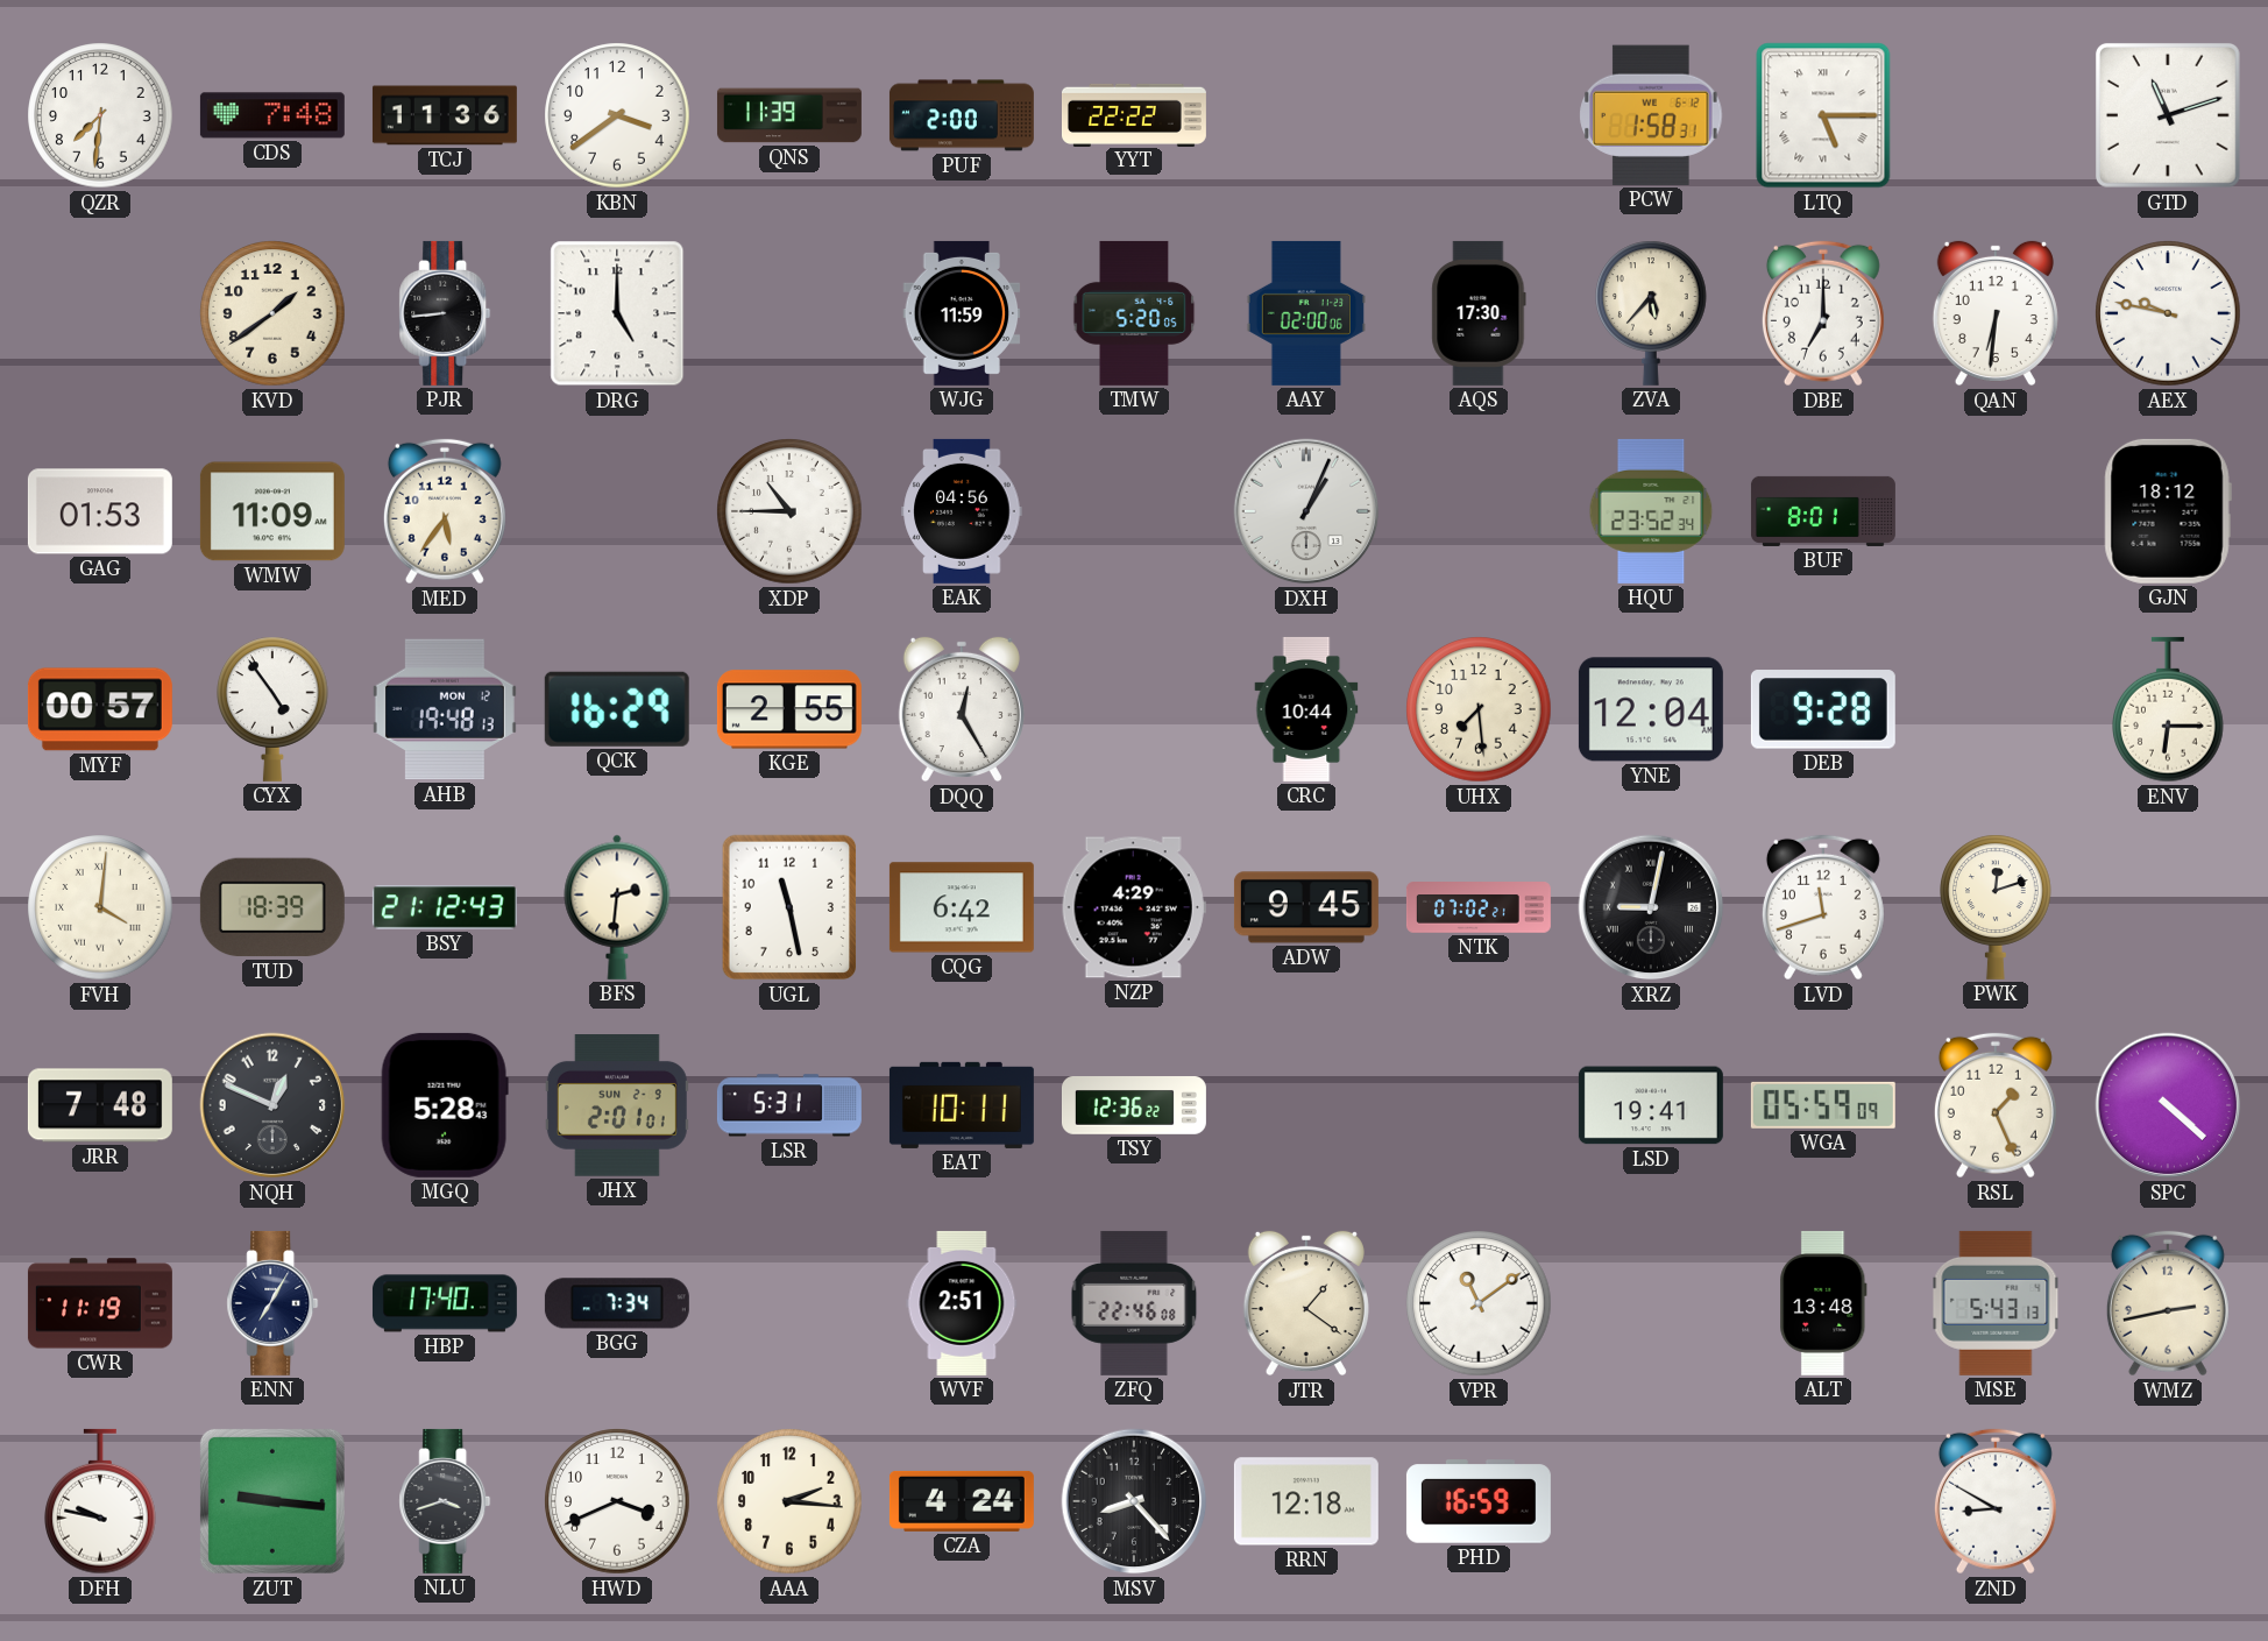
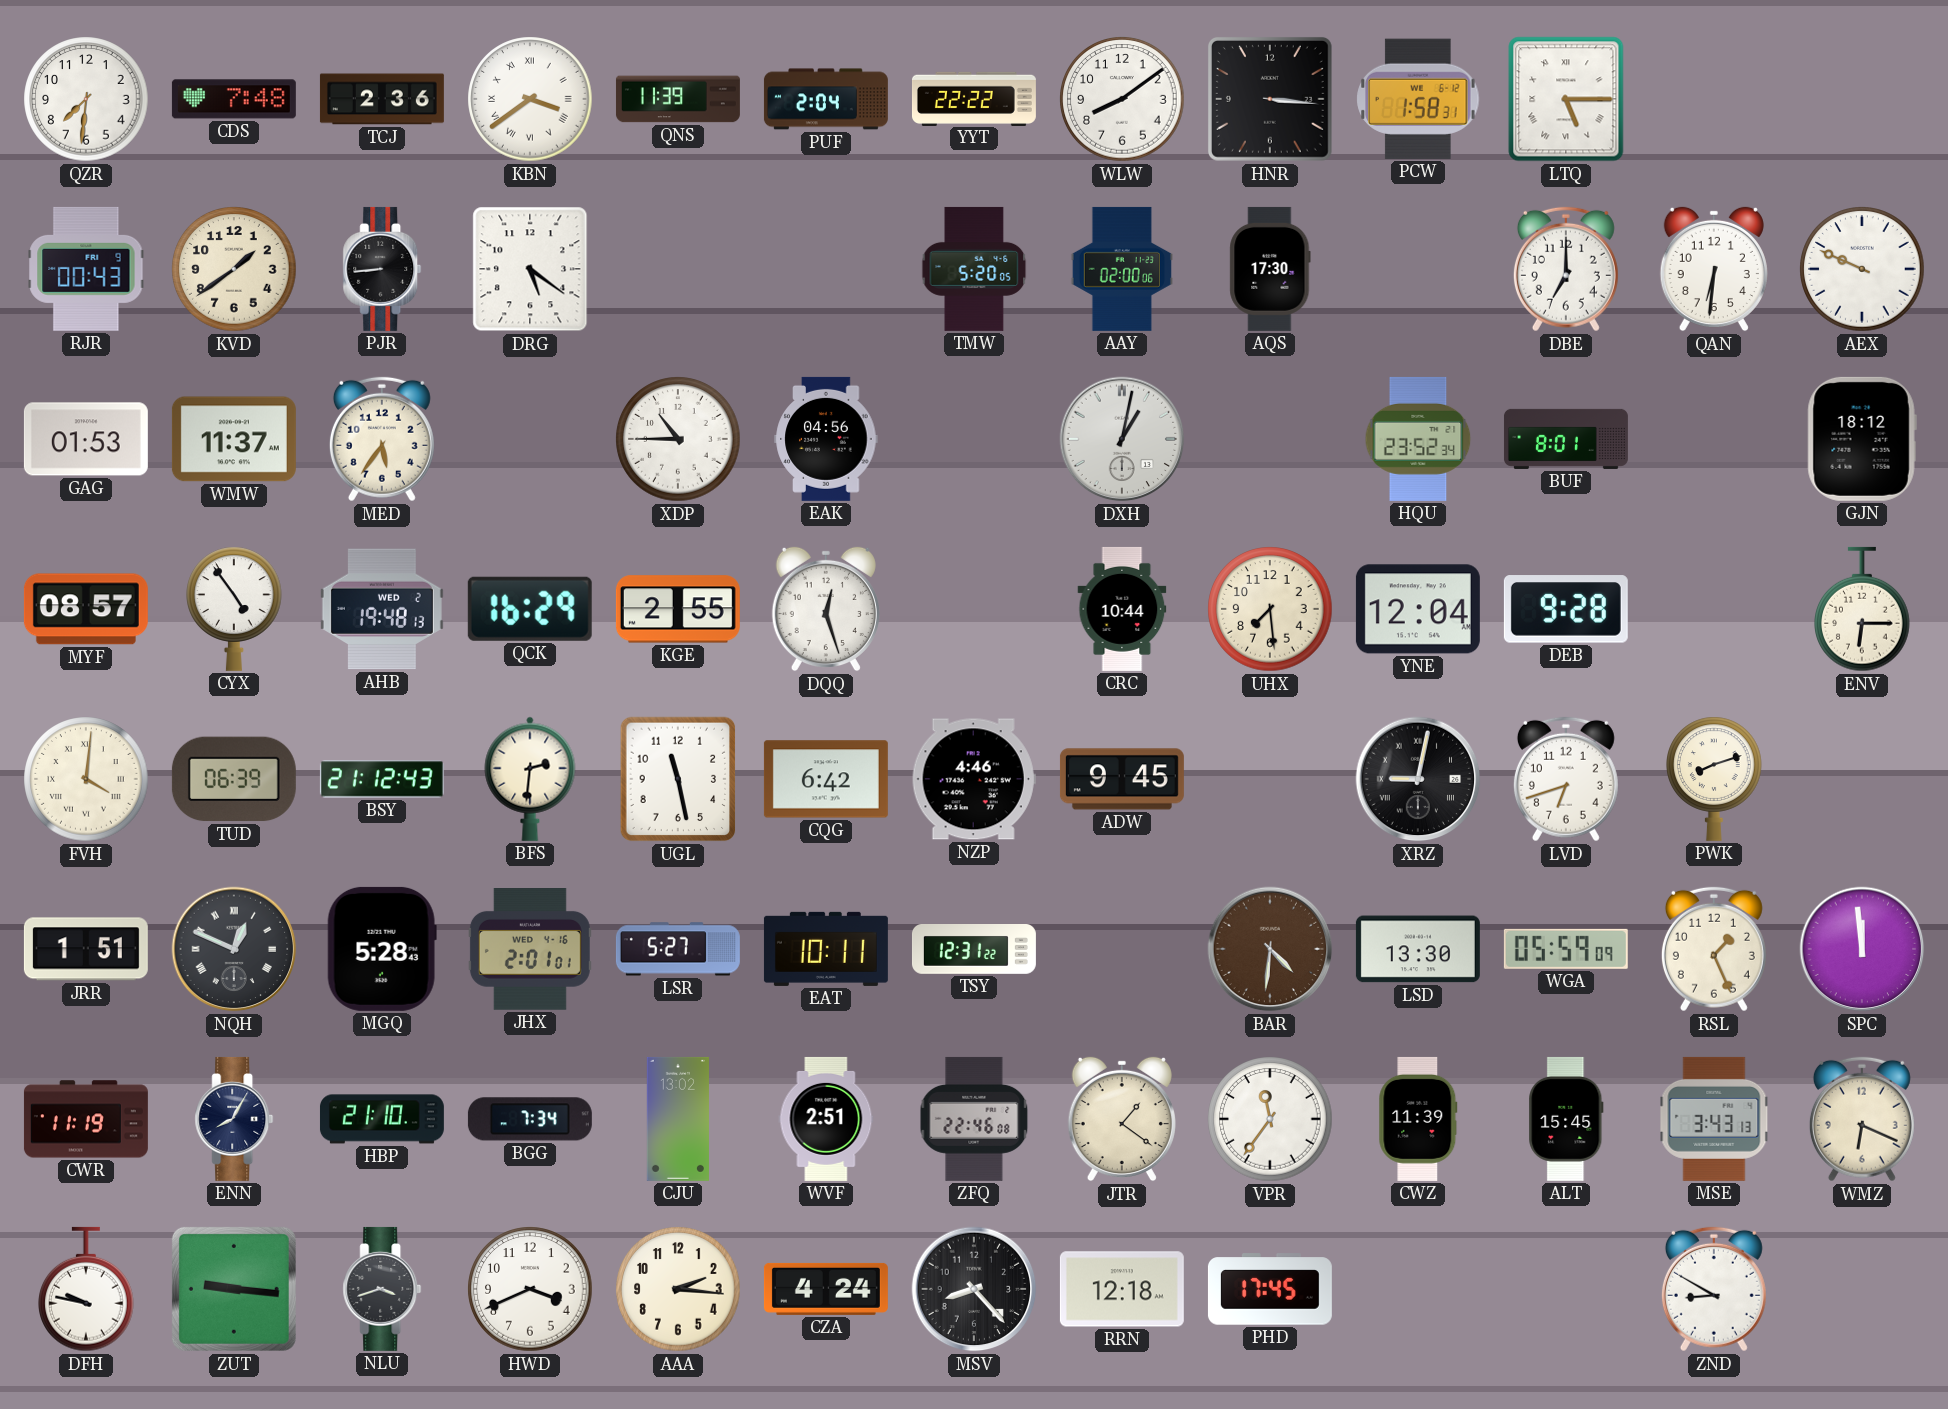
TCJ: 11:36 -> 2:36 (382, 99)
KBN numerals: Arabic -> Roman (530, 99)
PUF: 2:00 -> 2:04 (826, 99)
WLW: none -> 8:09 (1122, 99)
HNR: none -> 3:16 (1270, 99)
GTD: 11:12 -> none (2168, 115)
RJR: none -> 00:43 (86, 269)
DRG: 5:00 -> 5:21 (530, 269)
WJG: 11:59 -> none (962, 313)
ZVA: 5:37 -> none (1652, 313)
AEX: 9:47 -> 9:49 (1862, 269)
WMW: 11:09 -> 11:37 (234, 439)
DXH: 1:04 -> 1:02 (1122, 439)
MYF: 00:57 -> 08:57 (86, 609)
AHB date: MON 12 -> WED 2 (382, 609)
DQQ: 12:25 -> 12:27 (826, 609)
TUD: 18:39 -> 06:39 (234, 779)
NZP: 4:29 -> 4:46 (974, 779)
NTK: 07:02 -> none (1479, 907)
LVD: 11:42 -> 6:42 (1566, 779)
PWK: 12:12 -> 8:12 (1715, 779)
JRR: 7:48 -> 1:51 (86, 949)
NQH numerals: Arabic -> Roman (234, 949)
JHX date: SUN 2-9 -> WED 4-16 (530, 950)
LSR: 5:31 -> 5:27 (678, 949)
TSY: 12:36 -> 12:31 (974, 950)
BAR: none -> 4:31 (1270, 949)
LSD: 19:41 -> 13:30 (1418, 949)
SPC: 4:22 -> 11:59 (1862, 949)
ENN: 7:05 -> 8:05 (234, 1119)
HBP: 17:40 -> 21:10 (382, 1119)
CJU: none -> 13:02 (678, 1119)
VPR: 11:09 -> 11:36 (1270, 1119)
CWZ: none -> 11:39 (1418, 1119)
ALT: 13:48 -> 15:45 (1566, 1119)
MSE: 5:43 -> 3:43 (1714, 1119)
WMZ: 2:43 -> 6:19 (1862, 1119)
PHD: 16:59 -> 17:45 (1270, 1289)
